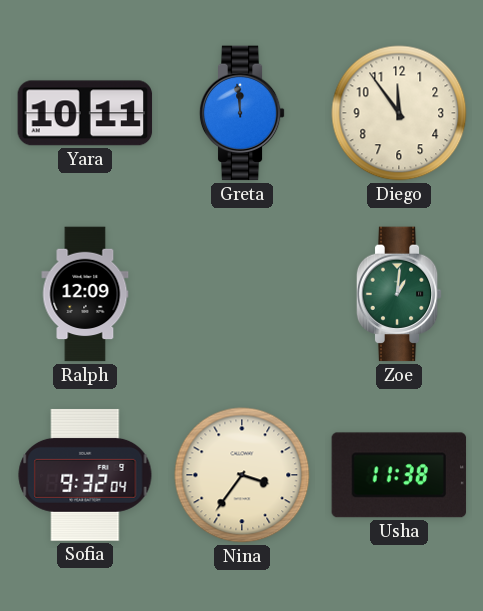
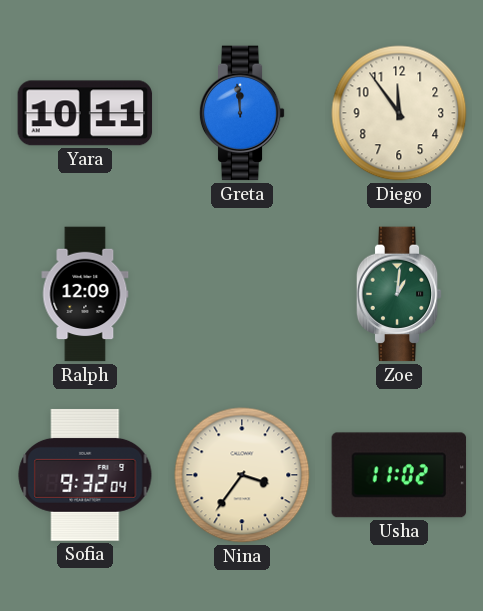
Usha: 11:38 -> 11:02 (399, 475)
